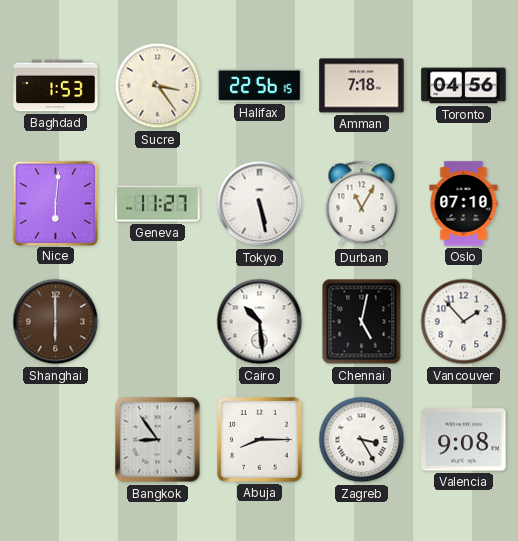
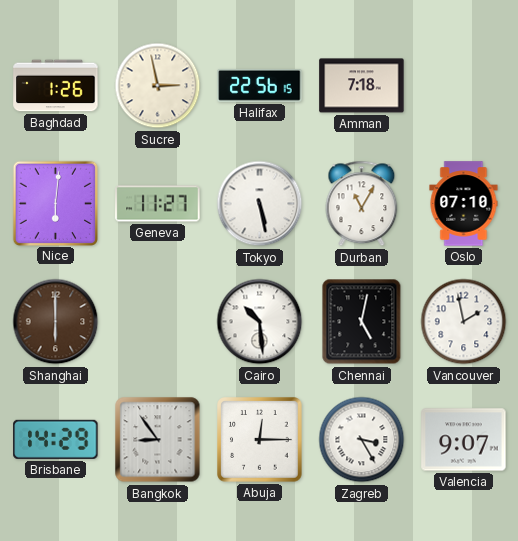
Baghdad: 1:53 -> 1:26 (56, 86)
Sucre: 3:24 -> 2:58 (158, 86)
Toronto: 04:56 -> none (464, 86)
Vancouver: 1:53 -> 1:58 (464, 322)
Brisbane: none -> 14:29 (56, 439)
Abuja: 8:15 -> 12:15 (260, 440)
Valencia: 9:08 -> 9:07 (464, 440)
